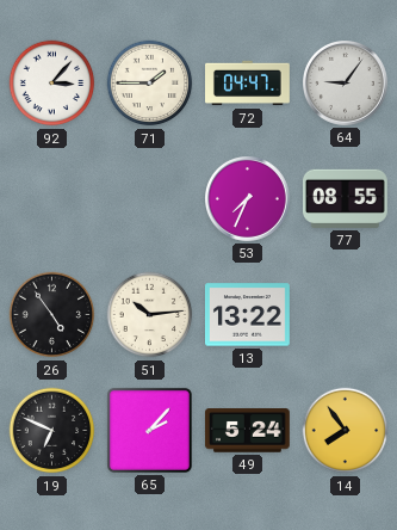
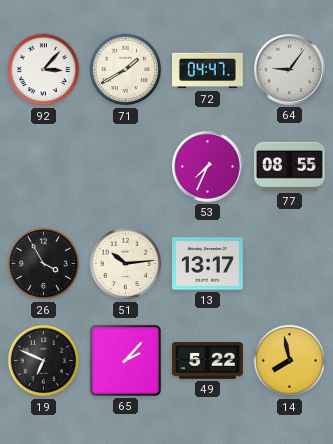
71: 1:45 -> 1:40 (126, 70)
26: 4:54 -> 3:55 (44, 264)
13: 13:22 -> 13:17 (207, 264)
49: 5:24 -> 5:22 (207, 361)
14: 7:54 -> 7:58 (290, 361)
